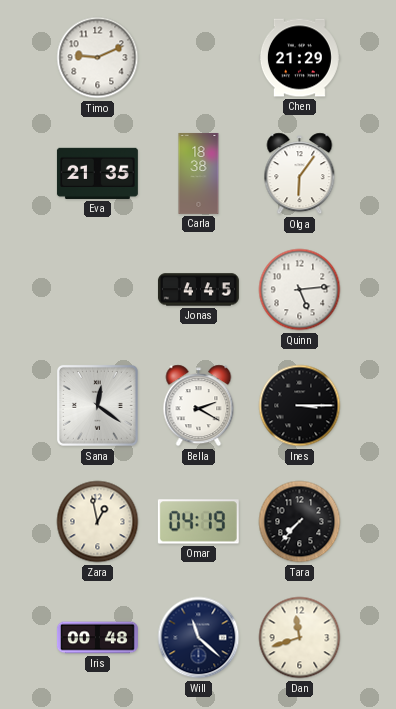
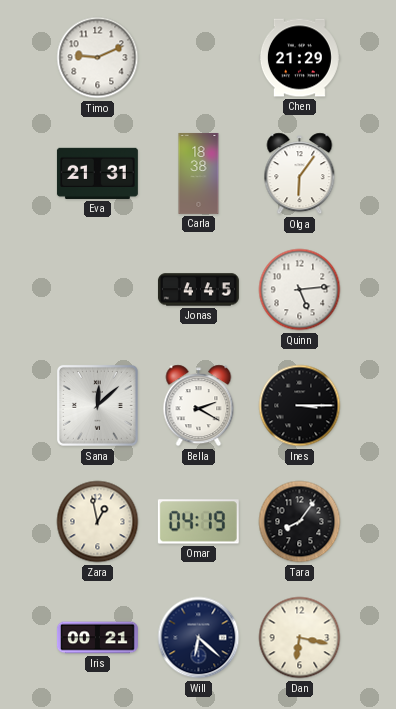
Eva: 21:35 -> 21:31 (97, 173)
Sana: 12:21 -> 12:08 (97, 405)
Tara: 7:37 -> 8:06 (300, 522)
Iris: 00:48 -> 00:21 (97, 638)
Will: 11:22 -> 6:22 (199, 638)
Dan: 11:42 -> 6:17 (300, 638)
